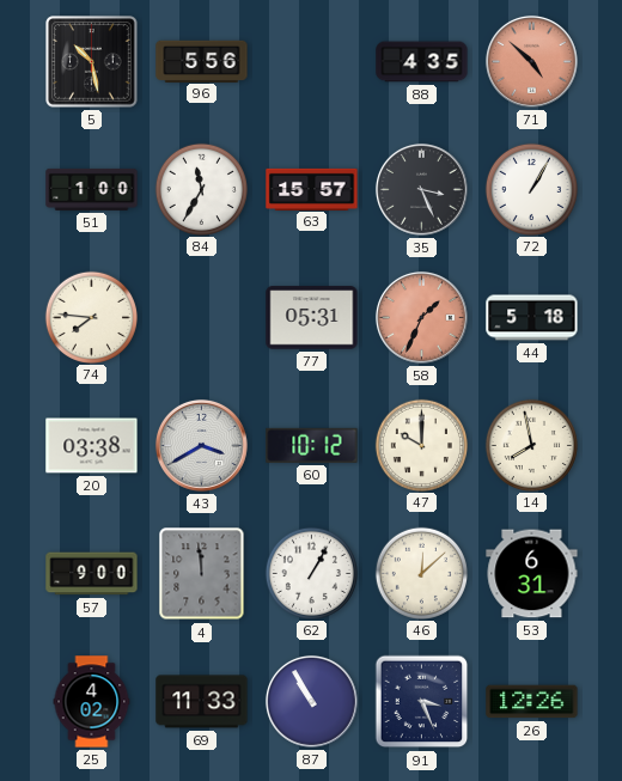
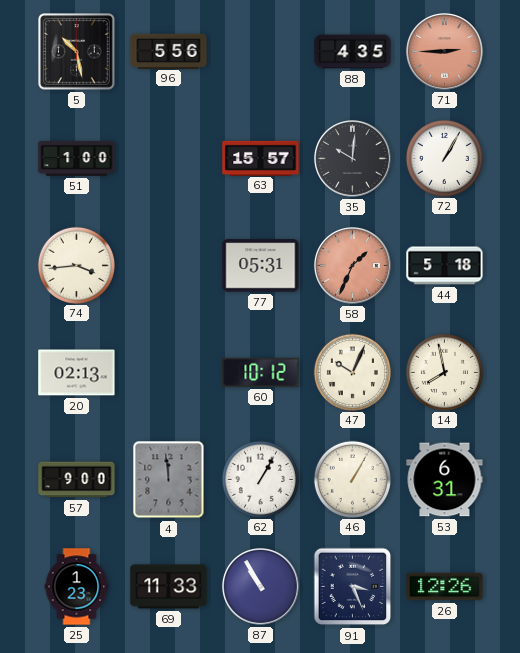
71: 4:52 -> 2:45 (445, 52)
84: 11:35 -> none (201, 189)
35: 3:26 -> 10:01 (353, 159)
74: 7:46 -> 3:44 (76, 265)
20: 03:38 -> 02:13 (77, 373)
43: 3:40 -> none (202, 446)
47: 10:00 -> 10:04 (352, 372)
46: 12:08 -> 1:05 (352, 479)
25: 4:02 -> 1:23 (77, 587)
